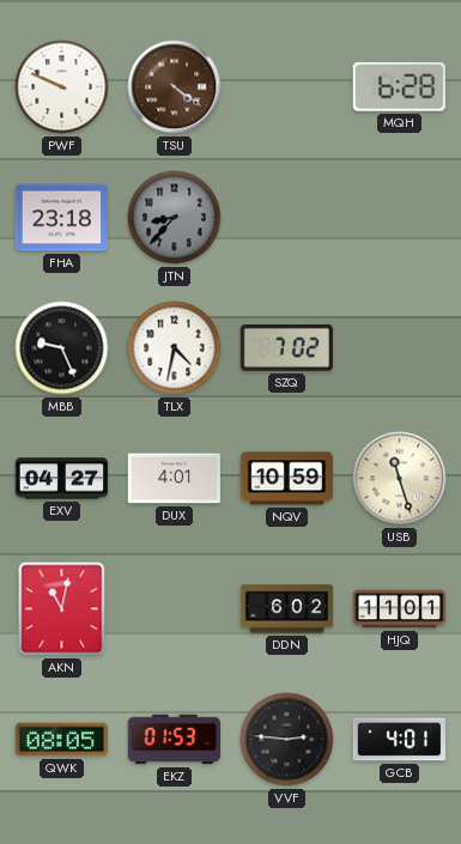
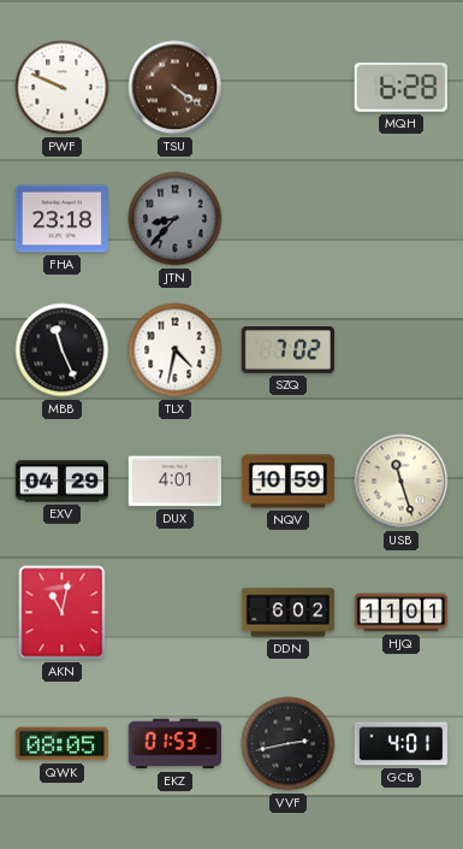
MBB: 9:26 -> 11:26 (63, 350)
EXV: 04:27 -> 04:29 (63, 482)
VVF: 2:46 -> 2:43 (289, 744)
